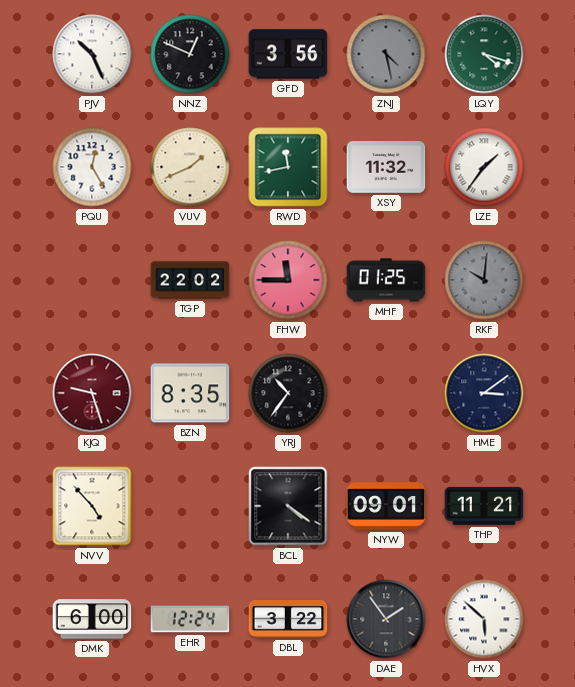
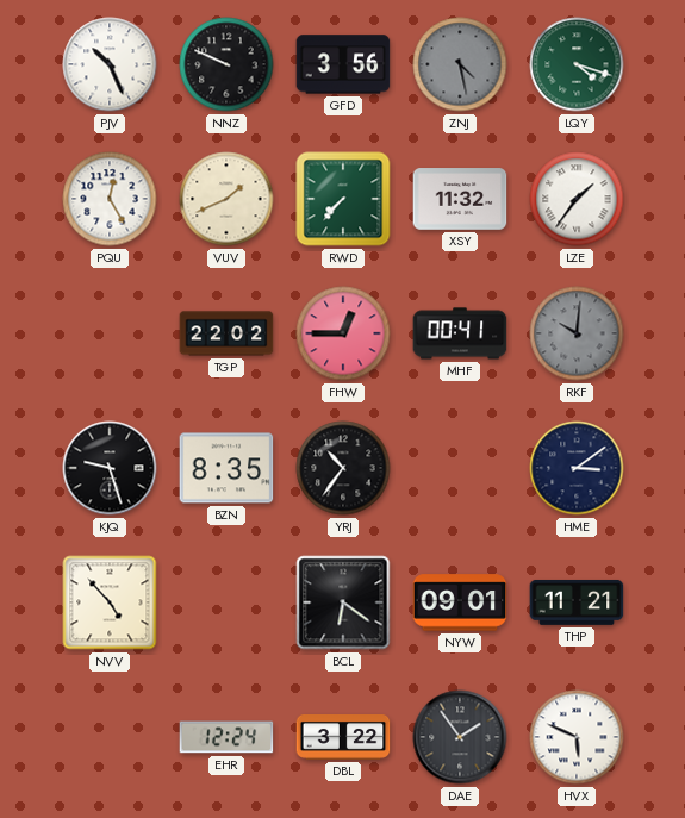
NNZ: 12:49 -> 9:49 (226, 64)
RWD: 11:43 -> 7:37 (343, 199)
FHW: 11:45 -> 12:45 (343, 333)
MHF: 01:25 -> 00:41 (460, 333)
KJQ dial: burgundy -> black (110, 468)
BCL: 4:21 -> 6:21 (343, 602)
DMK: 6:00 -> none (92, 619)
HVX: 5:52 -> 5:49 (577, 737)
